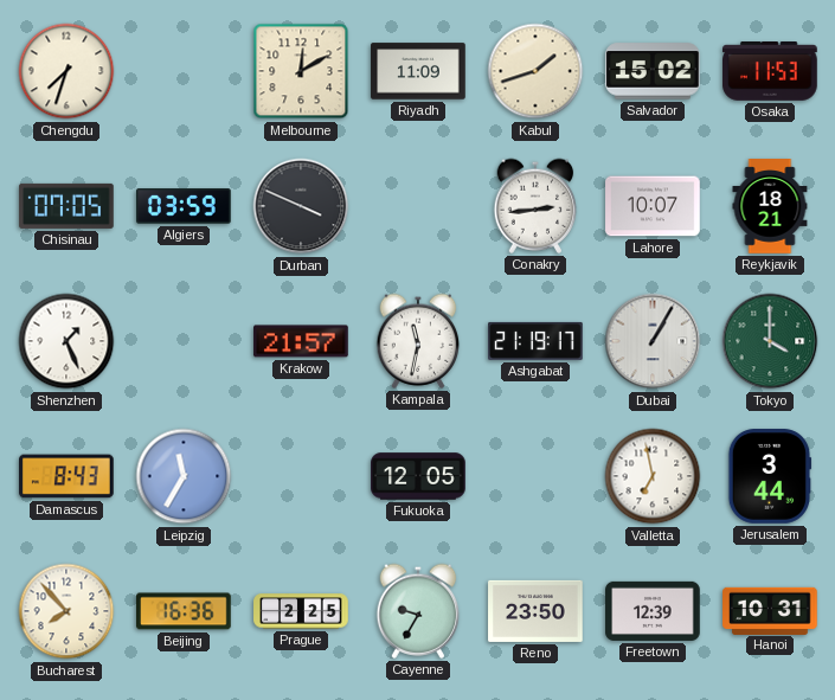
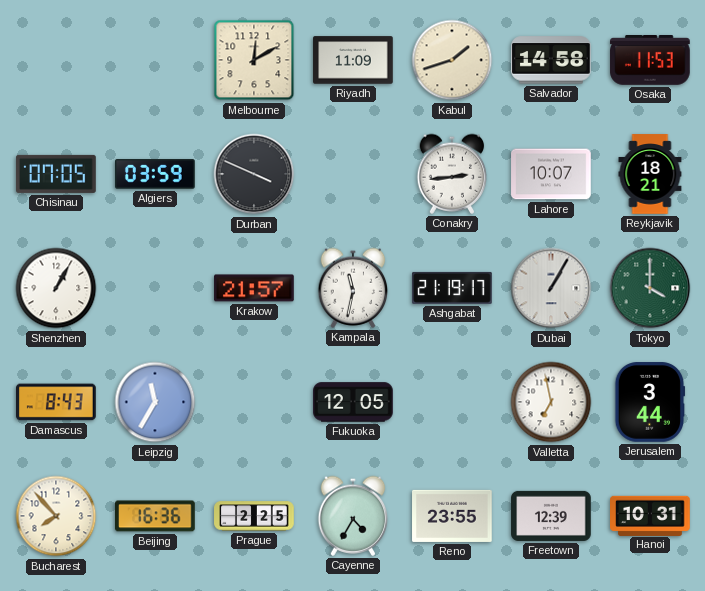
Chengdu: 7:33 -> none (66, 71)
Salvador: 15:02 -> 14:58 (551, 60)
Shenzhen: 1:26 -> 1:05 (56, 288)
Cayenne: 9:35 -> 4:35 (353, 516)
Reno: 23:50 -> 23:55 (452, 516)
